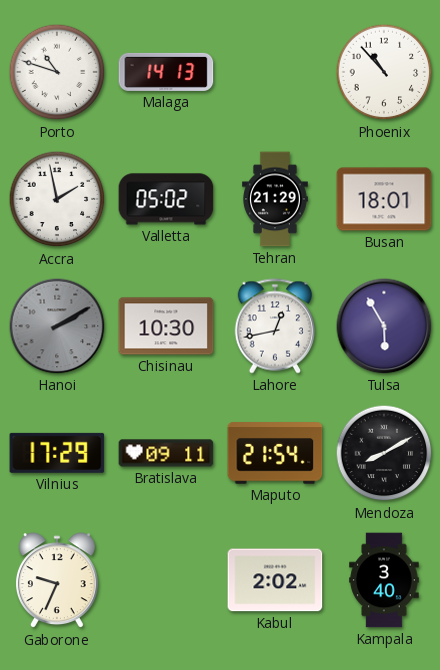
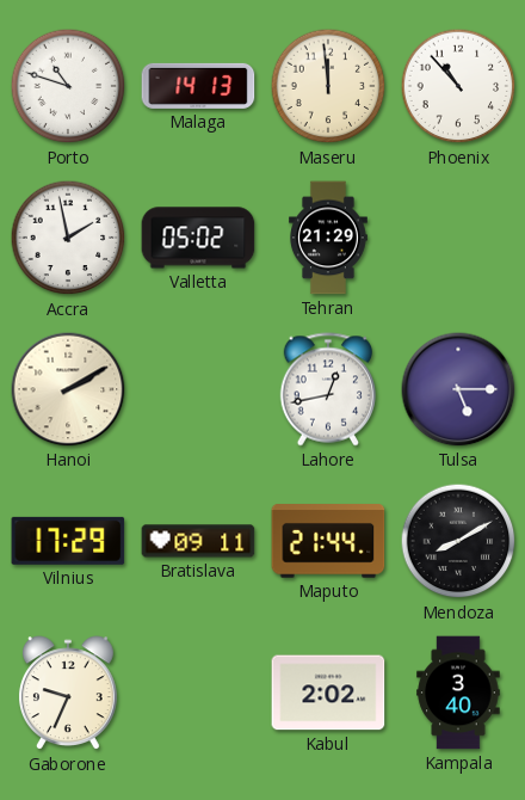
Maseru: none -> 11:59 (328, 86)
Busan: 18:01 -> none (384, 199)
Hanoi dial: grey -> cream (68, 389)
Chisinau: 10:30 -> none (166, 326)
Tulsa: 5:55 -> 5:15 (458, 389)
Maputo: 21:54 -> 21:44 (328, 541)
